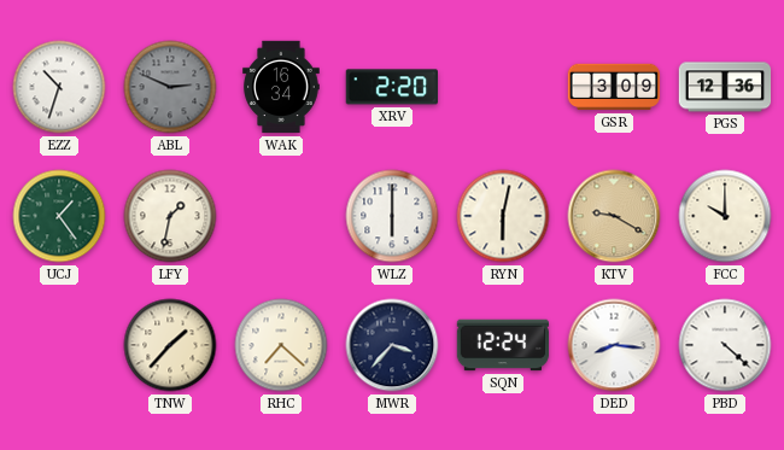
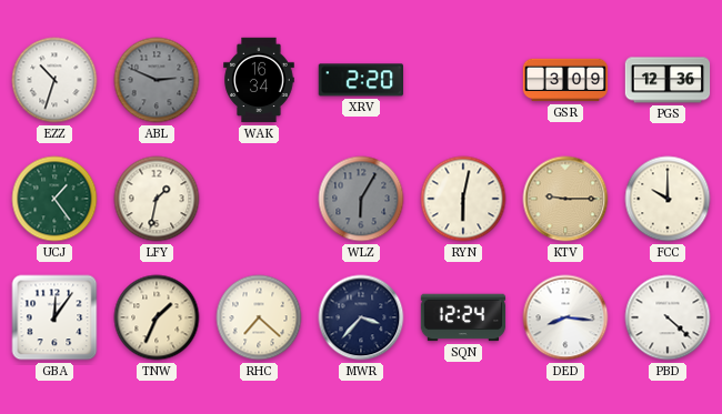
WLZ: 6:00 -> 6:05 (361, 199)
WLZ dial: white -> grey (361, 199)
KTV: 9:20 -> 9:15 (565, 199)
GBA: none -> 12:06 (54, 317)
TNW: 1:37 -> 1:34 (157, 317)
